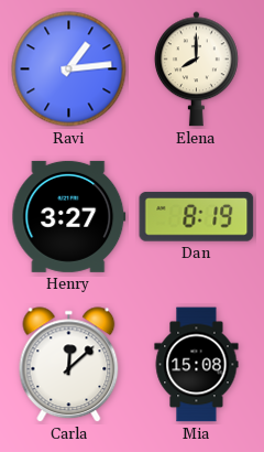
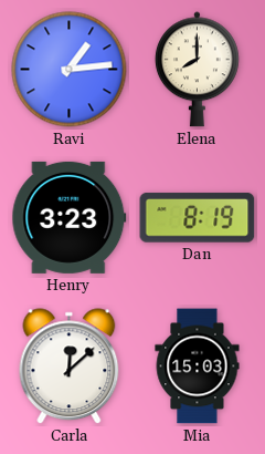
Henry: 3:27 -> 3:23 (70, 217)
Mia: 15:08 -> 15:03 (198, 367)
